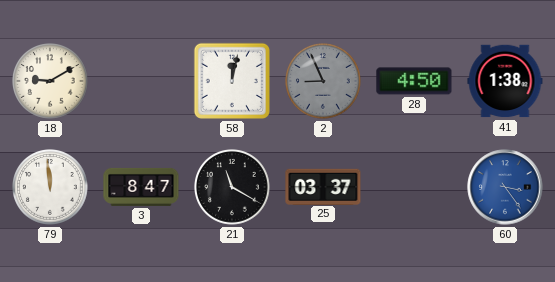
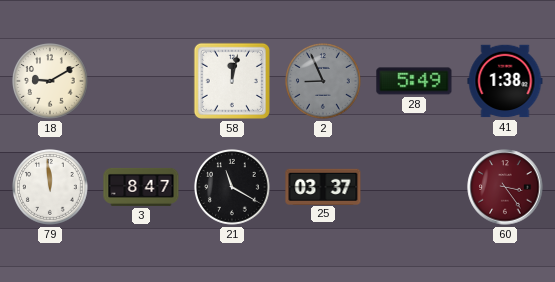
28: 4:50 -> 5:49 (414, 81)
60 dial: blue -> burgundy (505, 187)
